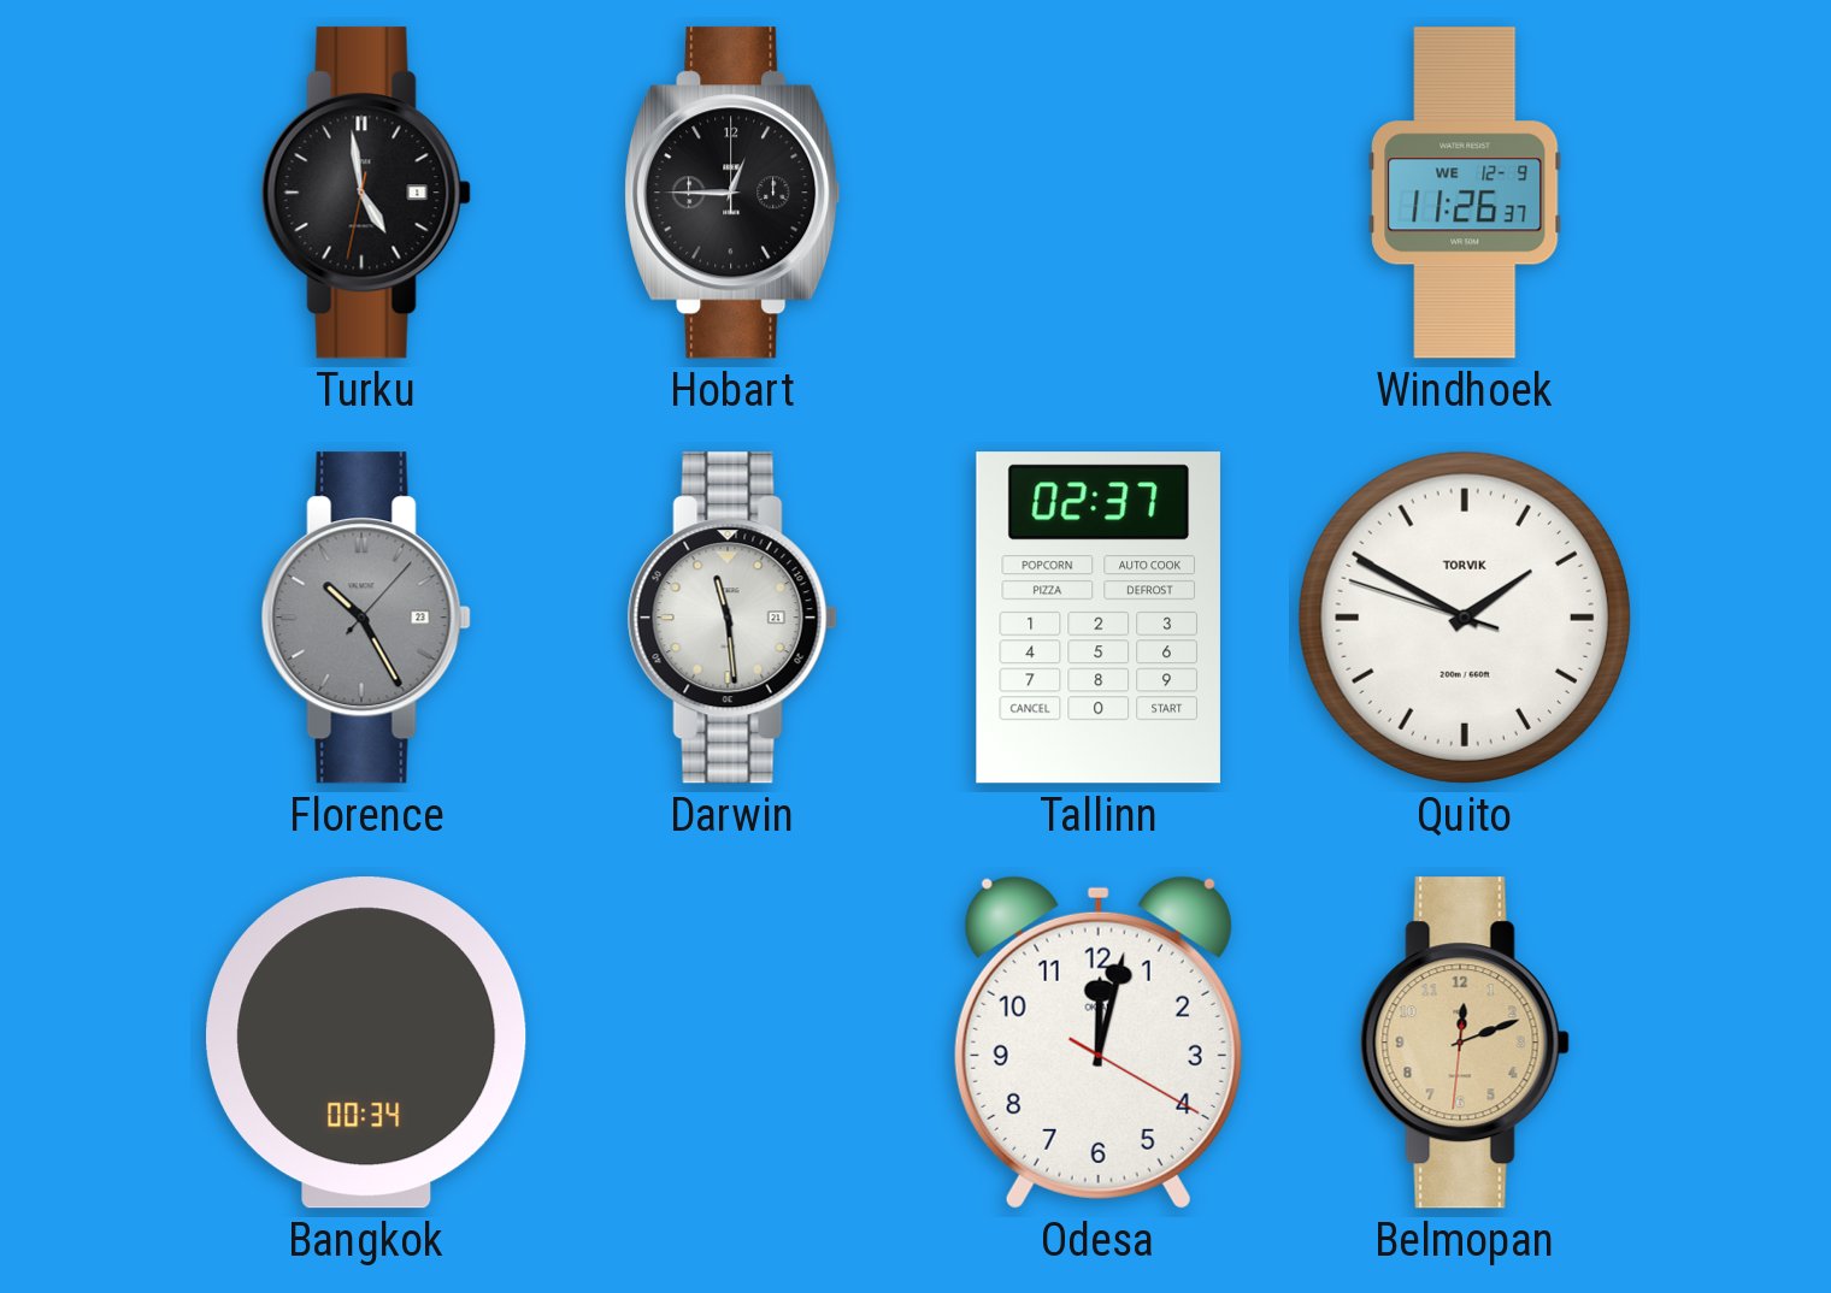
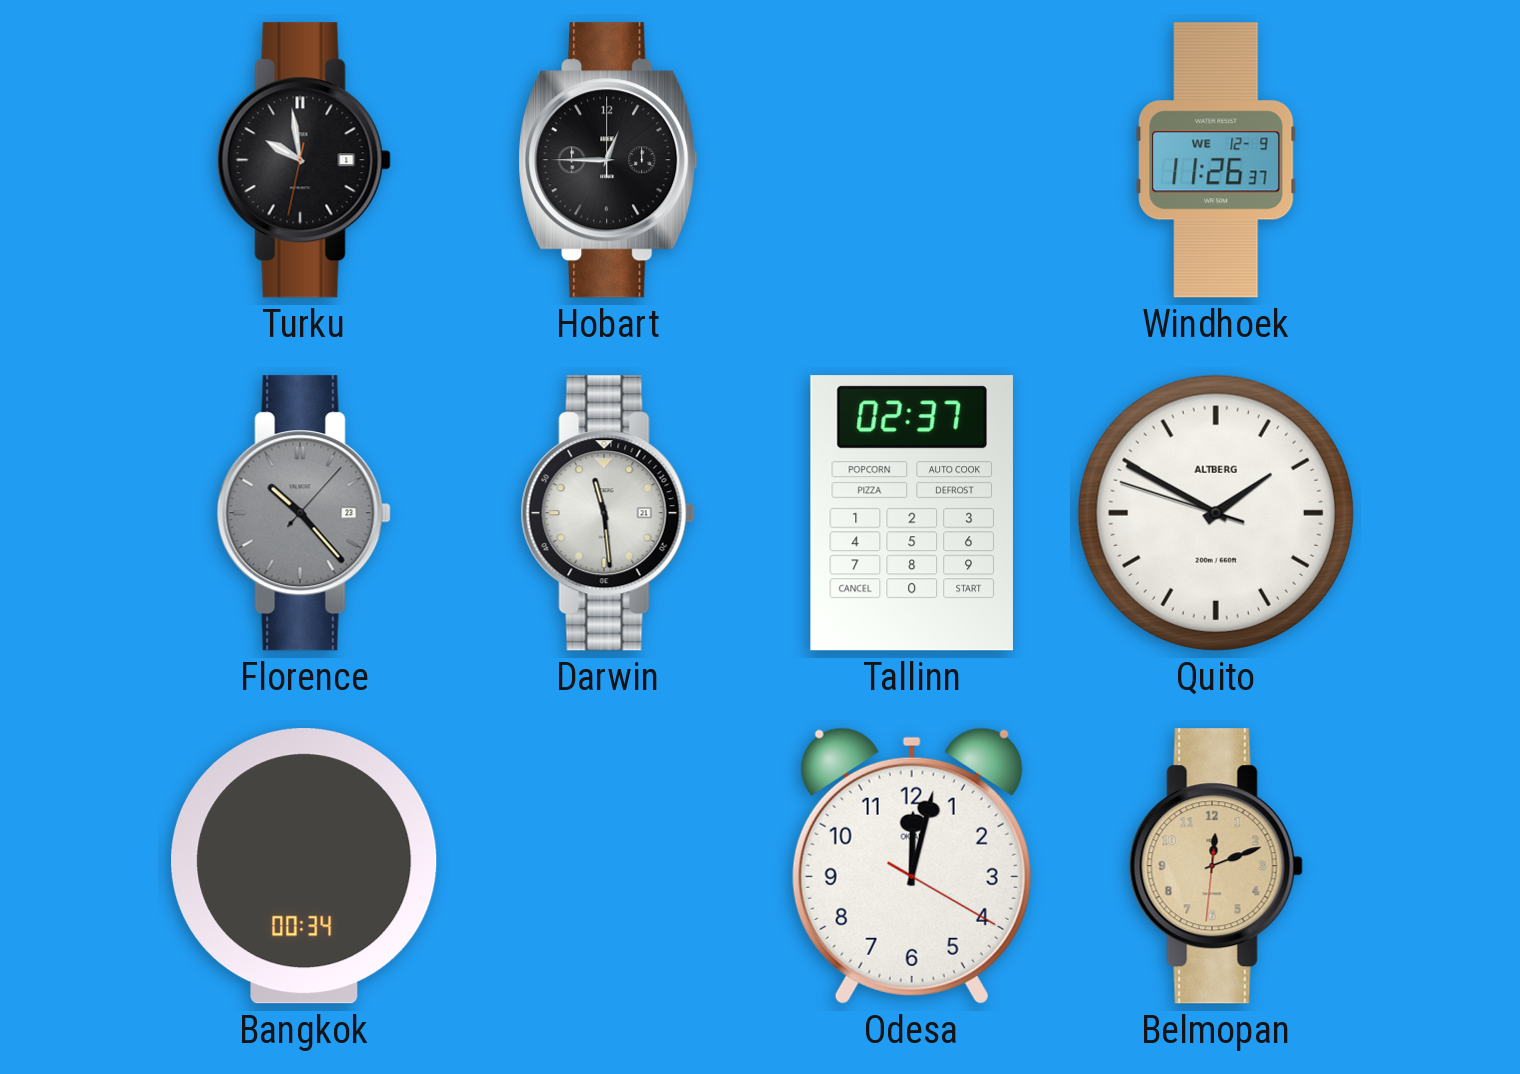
Turku: 4:58 -> 9:58 (304, 160)
Florence: 10:25 -> 10:23 (304, 513)
Quito brand: TORVIK -> ALTBERG (1216, 513)
